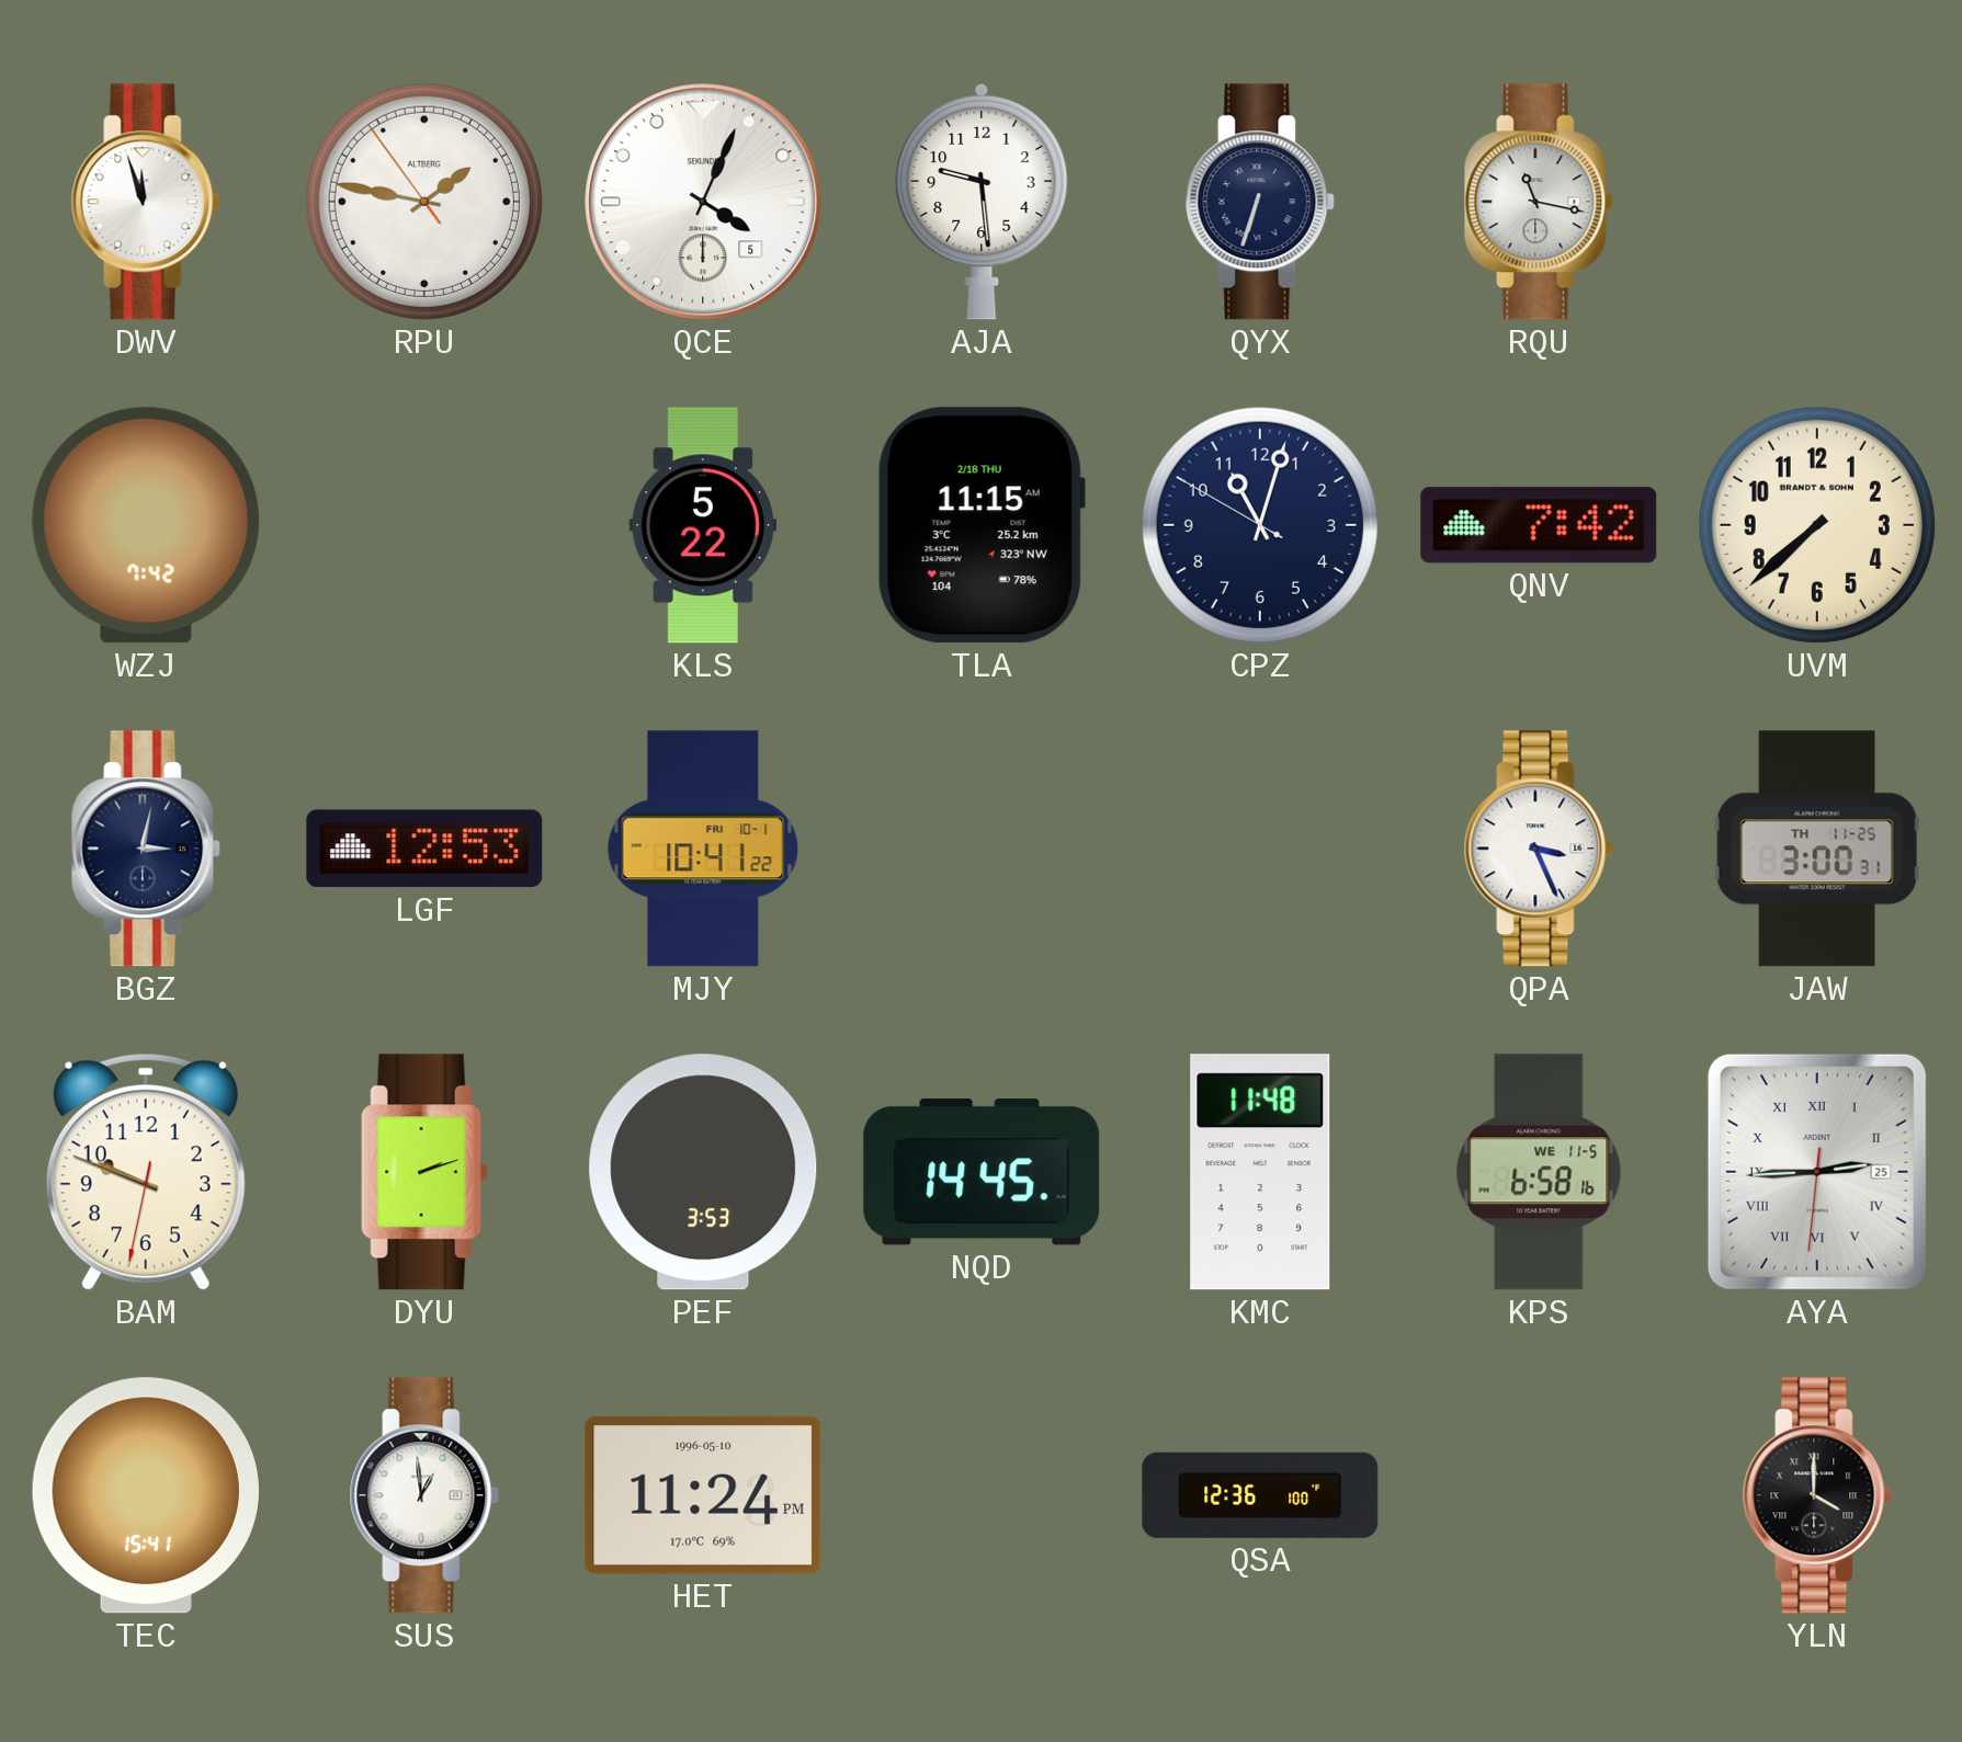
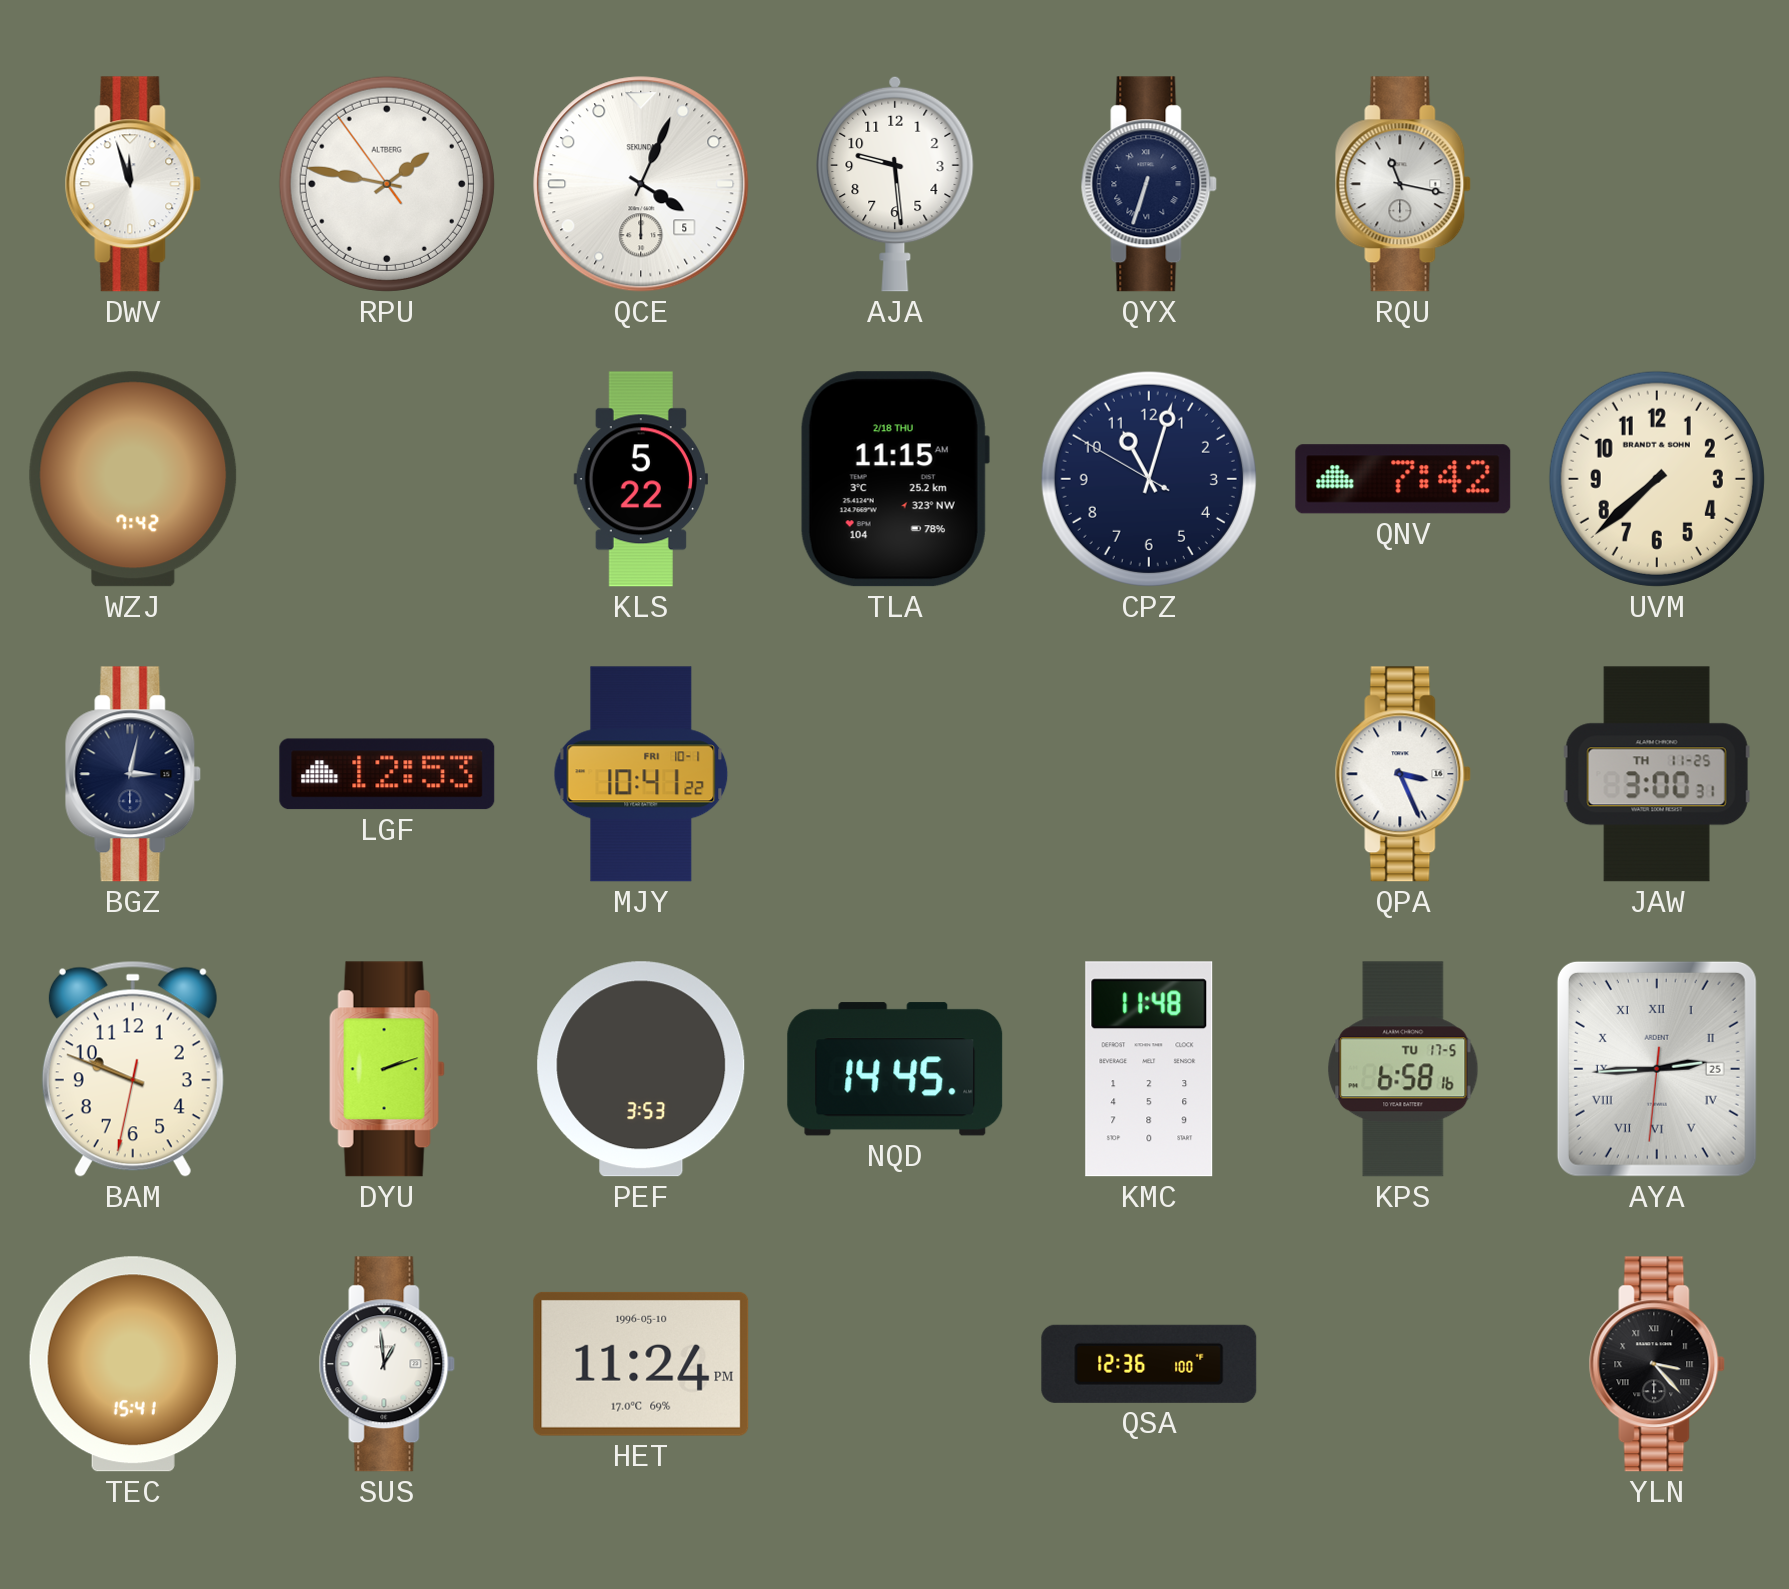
KPS date: WE 11-5 -> TU 17-5 (1403, 1069)
YLN: 4:00 -> 3:23 (1657, 1364)
